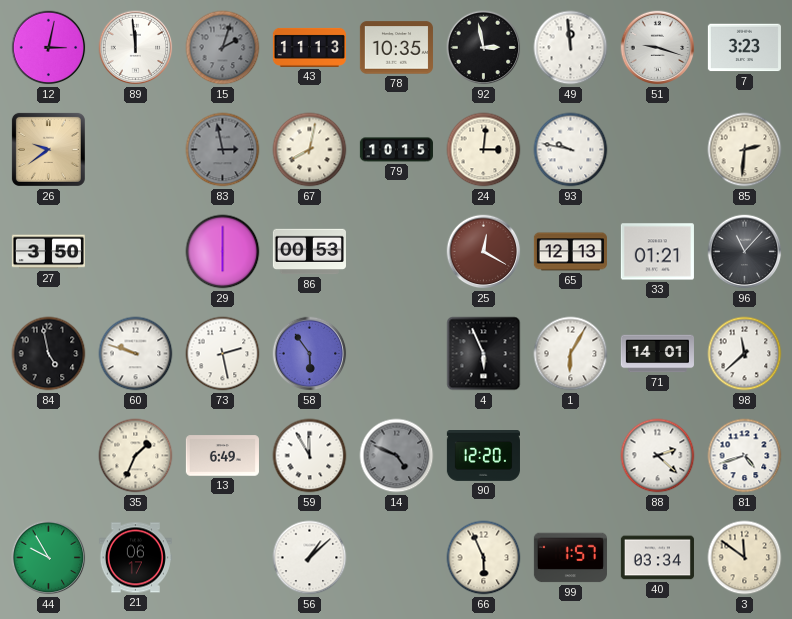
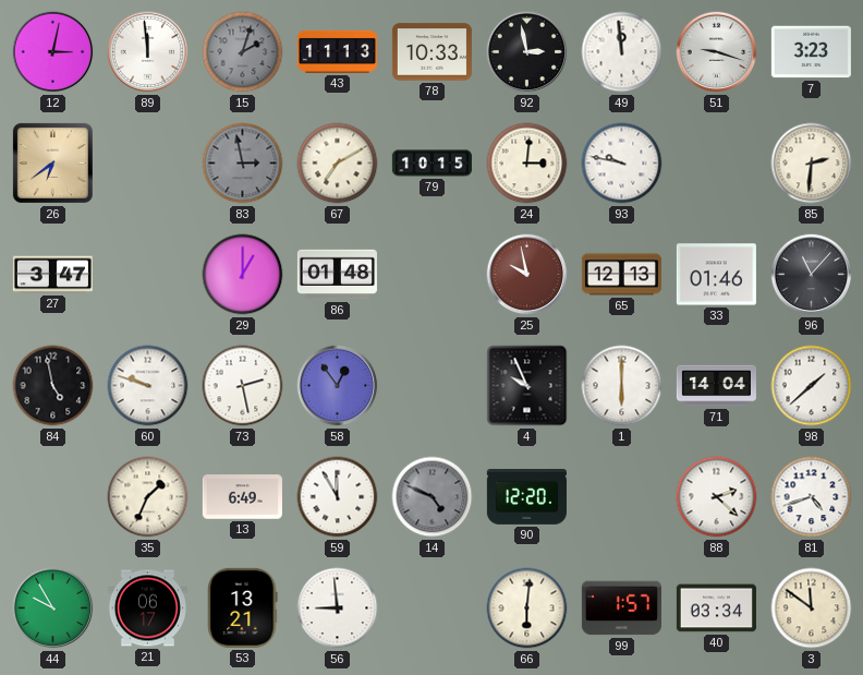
78: 10:35 -> 10:33 (432, 52)
26: 9:39 -> 6:39 (52, 162)
67: 8:02 -> 7:10 (338, 164)
27: 3:50 -> 3:47 (52, 275)
29: 6:00 -> 1:00 (243, 275)
86: 00:53 -> 01:48 (337, 275)
25: 12:20 -> 9:58 (527, 275)
33: 01:21 -> 01:46 (716, 275)
58: 5:54 -> 12:54 (338, 386)
4: 5:56 -> 9:56 (527, 386)
1: 6:05 -> 6:00 (622, 386)
71: 14:01 -> 14:04 (716, 386)
98: 11:38 -> 1:38 (812, 386)
53: none -> 13:21 (243, 607)
56: 1:08 -> 8:59 (338, 608)
66: 5:56 -> 6:01 (527, 608)
